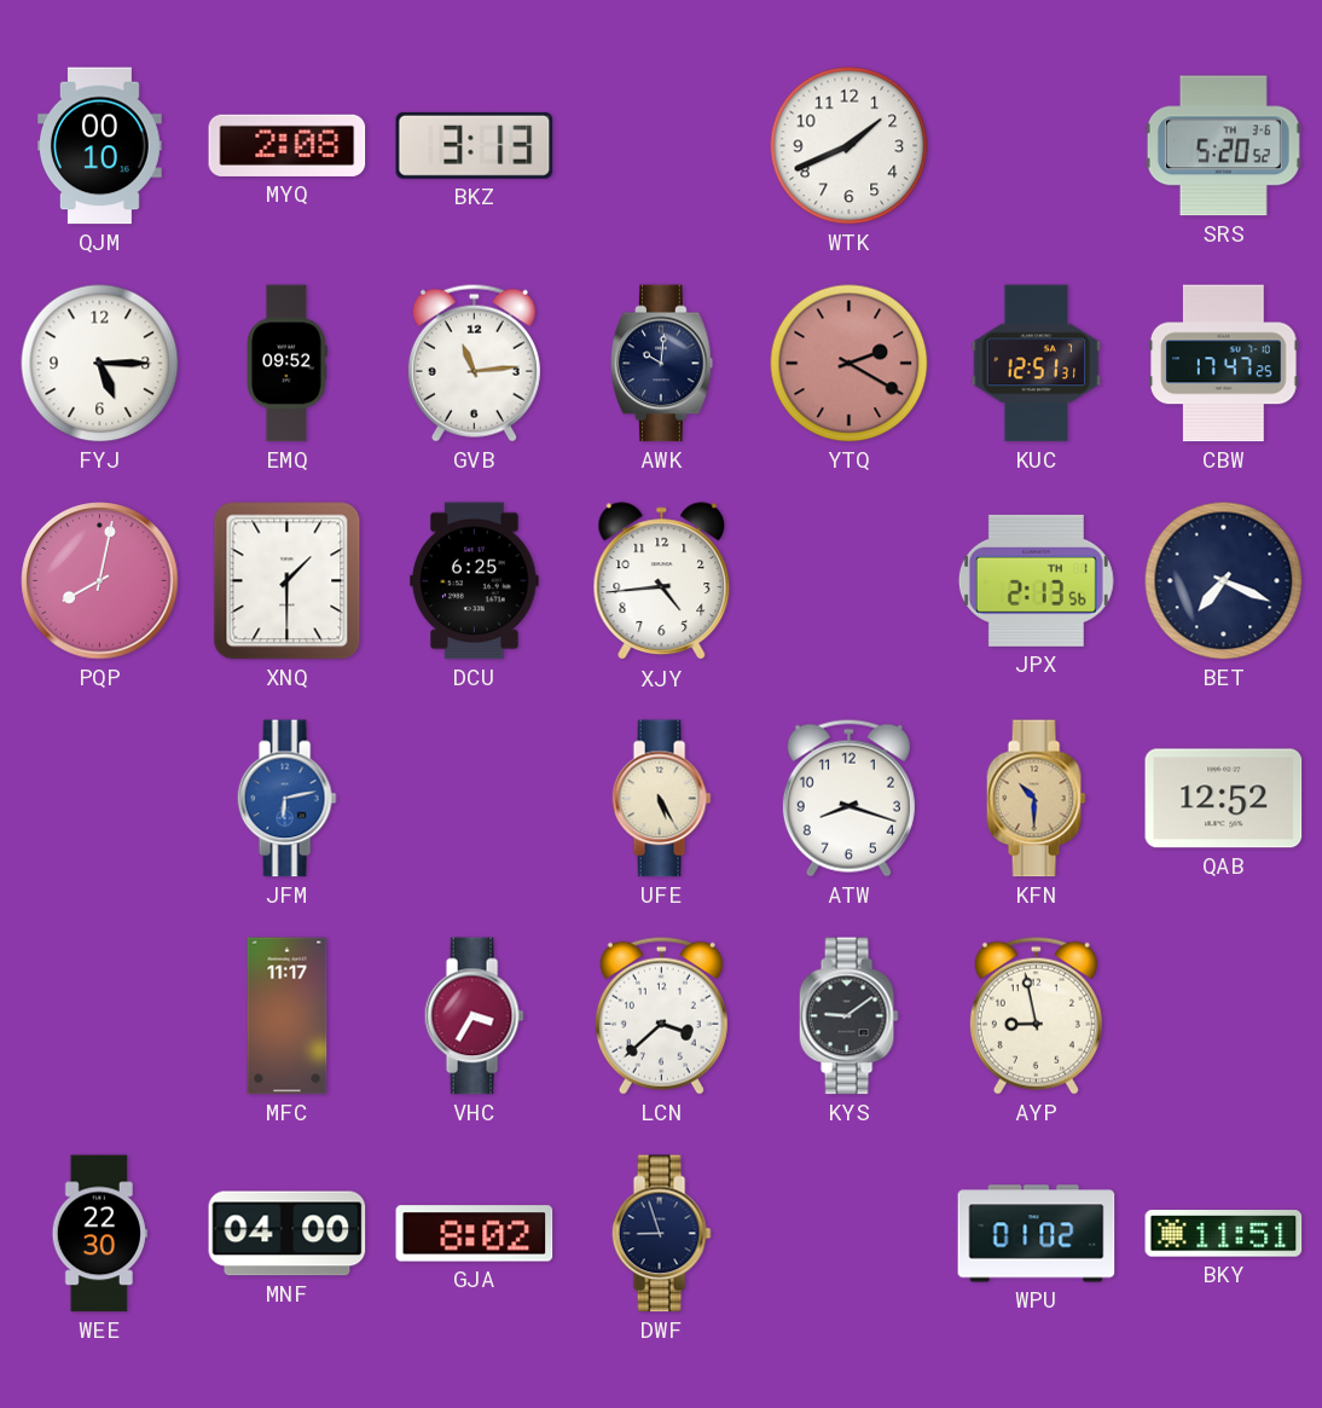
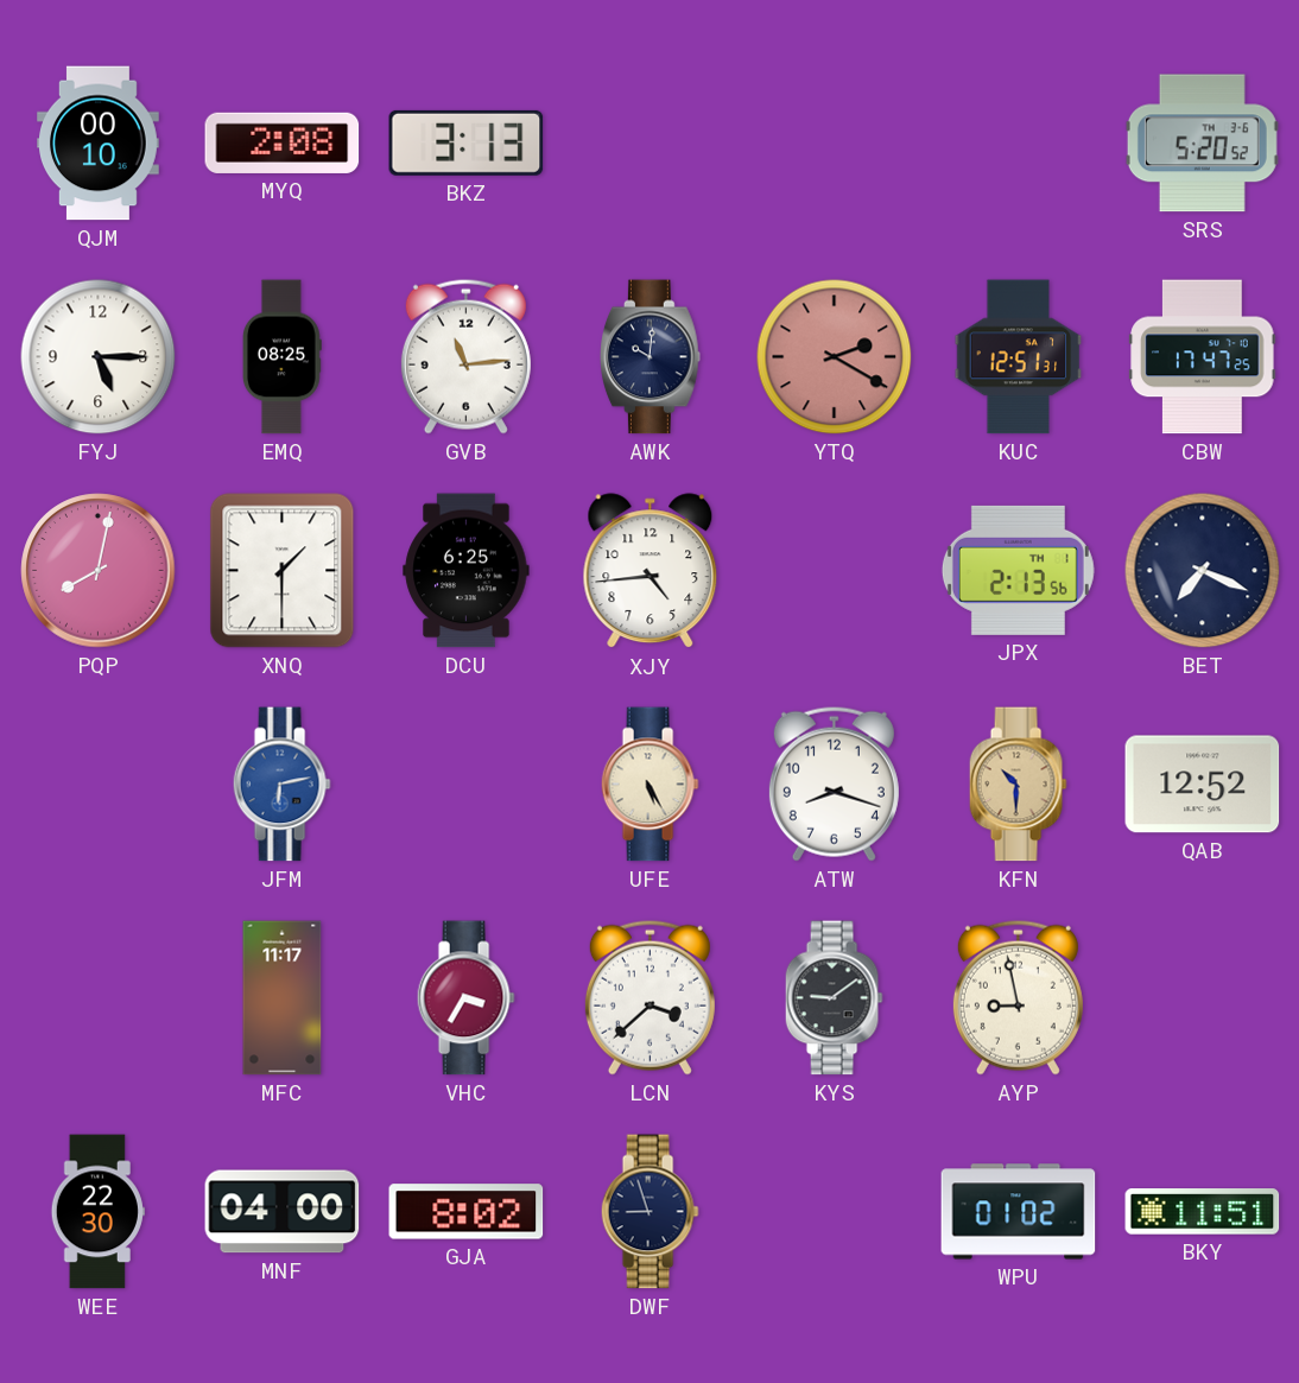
WTK: 1:41 -> none (850, 146)
EMQ: 09:52 -> 08:25 (281, 357)
